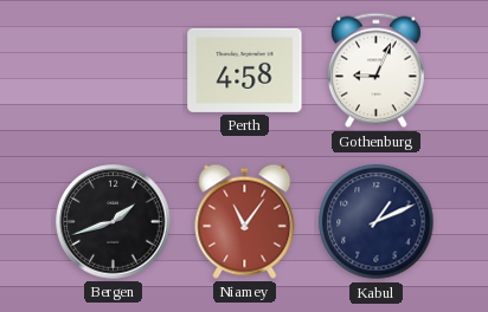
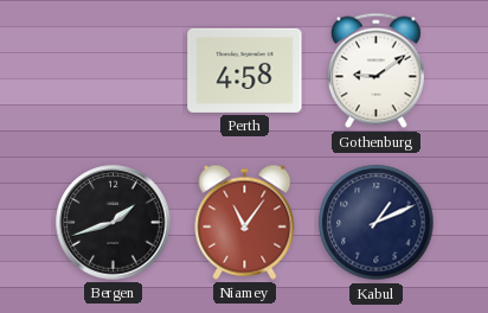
Gothenburg: 9:04 -> 9:09 (375, 71)
